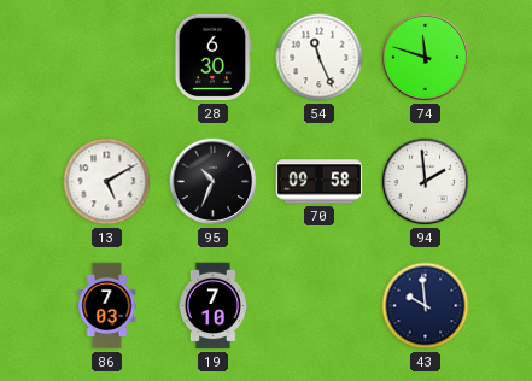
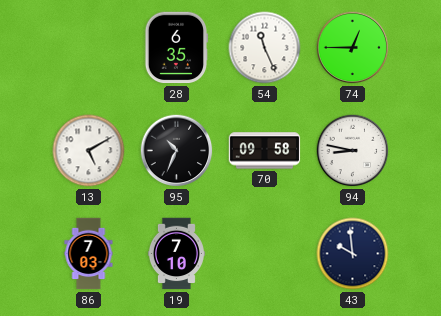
28: 6:30 -> 6:35 (176, 48)
74: 11:48 -> 12:45 (353, 48)
94: 1:59 -> 8:47 (353, 151)
